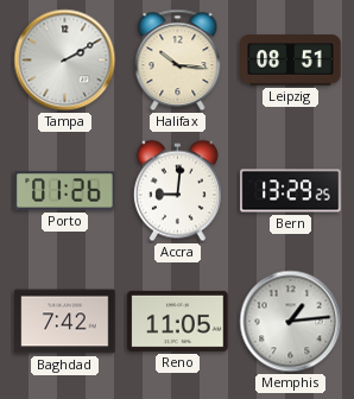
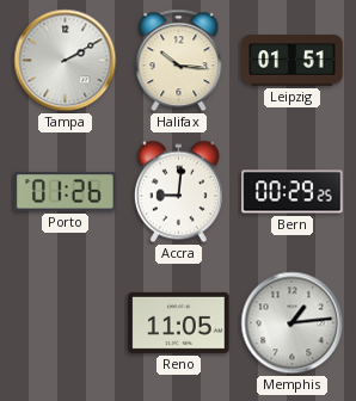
Leipzig: 08:51 -> 01:51 (293, 61)
Bern: 13:29 -> 00:29 (293, 192)
Baghdad: 7:42 -> none (65, 322)
